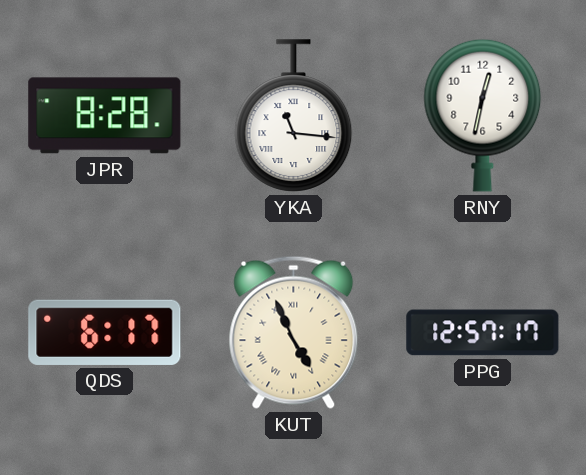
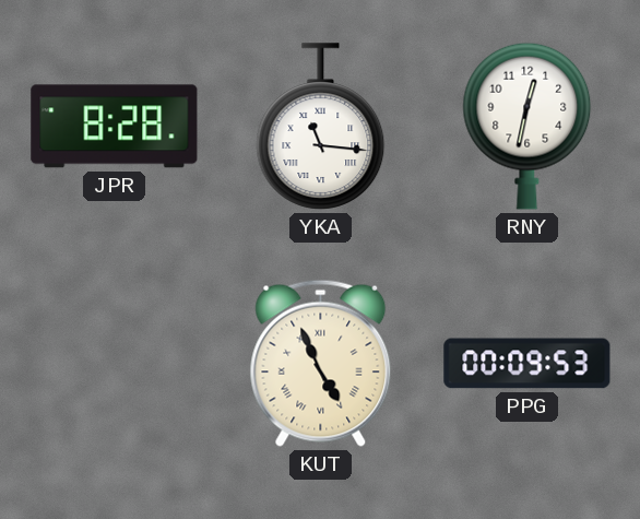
QDS: 6:17 -> none (105, 332)
PPG: 12:57 -> 00:09 (528, 364)
